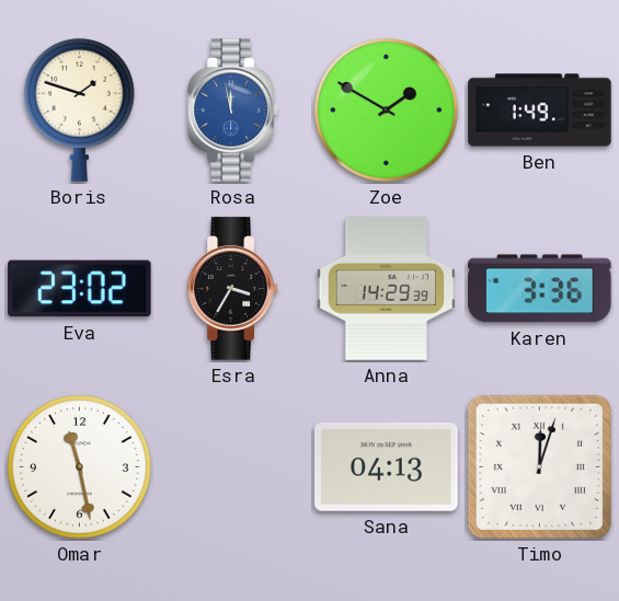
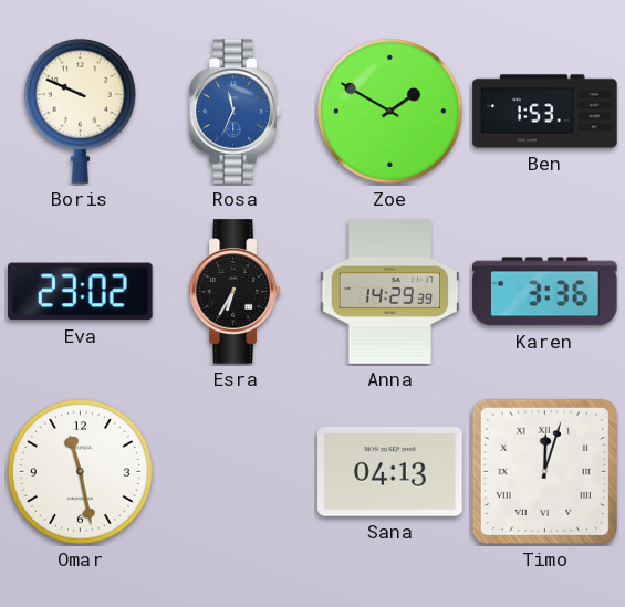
Boris: 1:48 -> 9:49 (80, 111)
Rosa: 11:58 -> 11:34 (236, 112)
Ben: 1:49 -> 1:53 (545, 112)
Esra: 3:35 -> 6:35 (236, 292)
